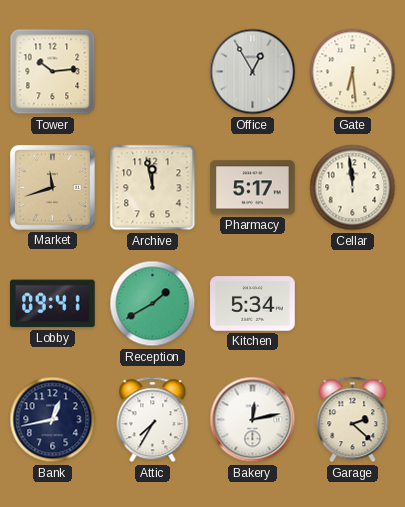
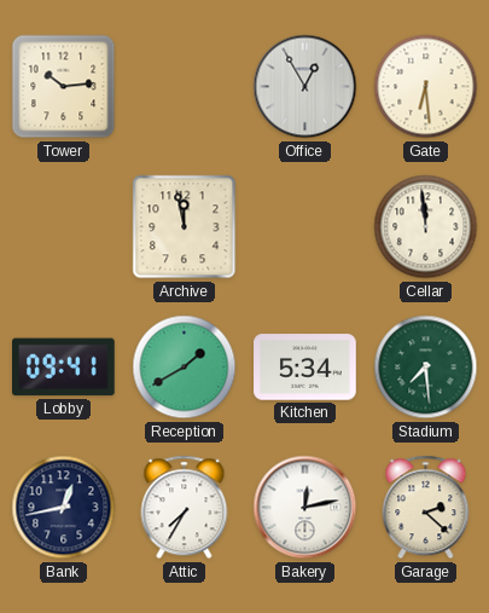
Market: 11:42 -> none (52, 187)
Pharmacy: 5:17 -> none (253, 188)
Stadium: none -> 7:29 (426, 368)
